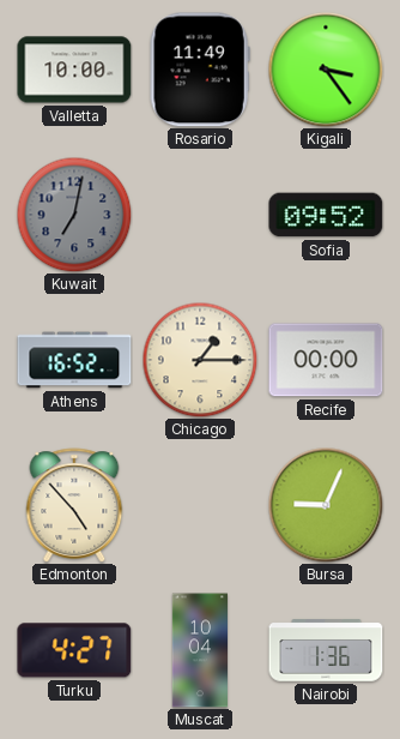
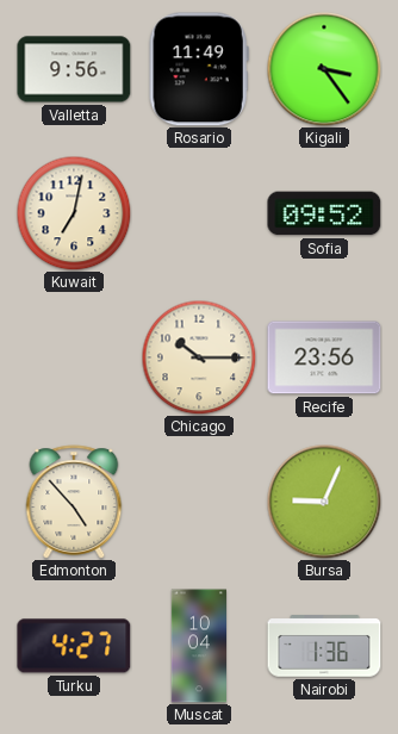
Valletta: 10:00 -> 9:56 (74, 69)
Kuwait dial: grey -> cream (74, 213)
Athens: 16:52 -> none (74, 360)
Chicago: 1:15 -> 10:15 (199, 357)
Recife: 00:00 -> 23:56 (324, 357)
